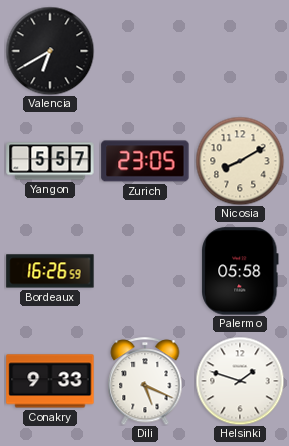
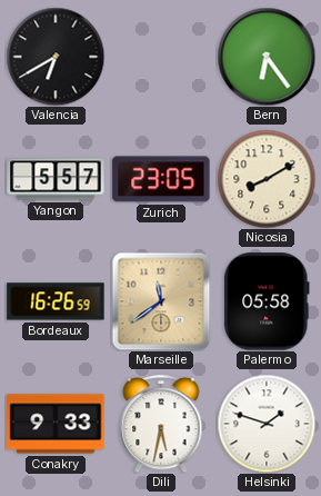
Bern: none -> 6:24 (267, 57)
Marseille: none -> 11:39 (161, 301)
Dili: 5:19 -> 5:32 (161, 424)
